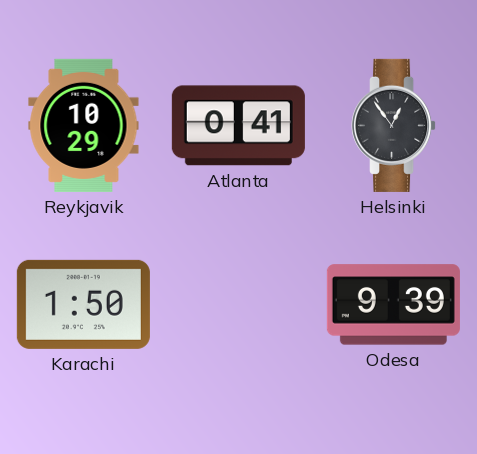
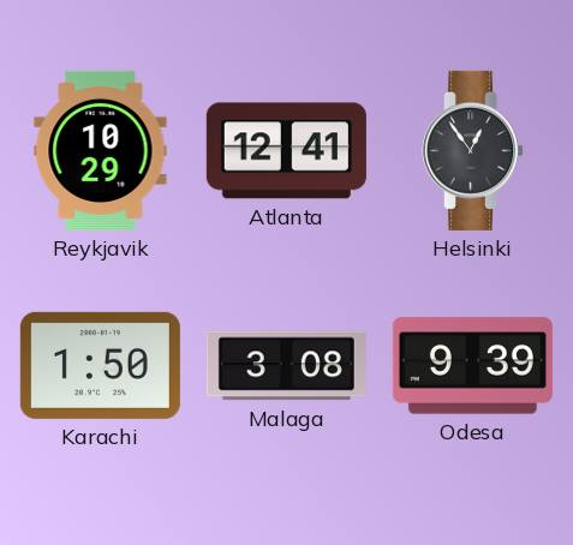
Atlanta: 0:41 -> 12:41 (286, 151)
Malaga: none -> 3:08 (286, 366)
